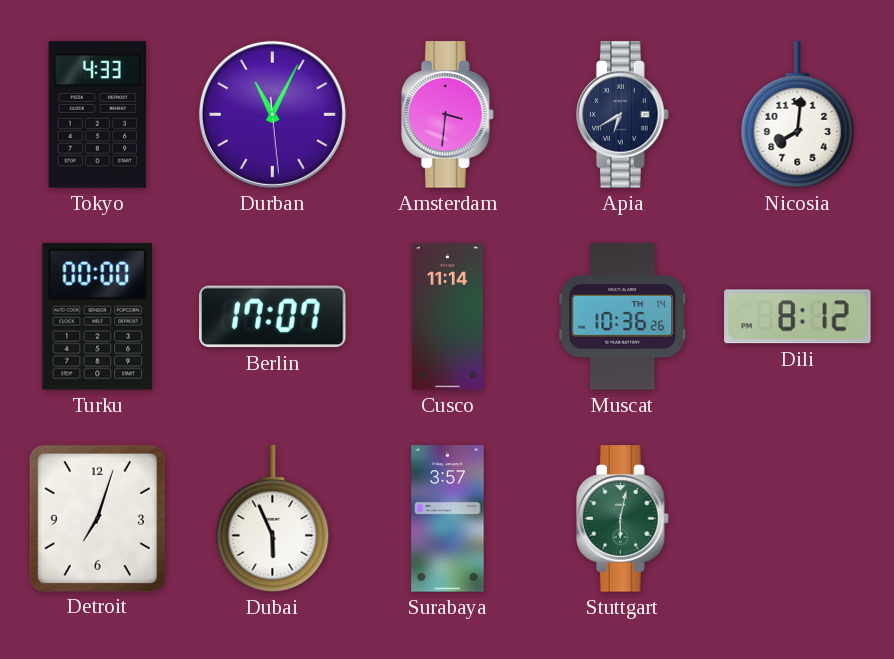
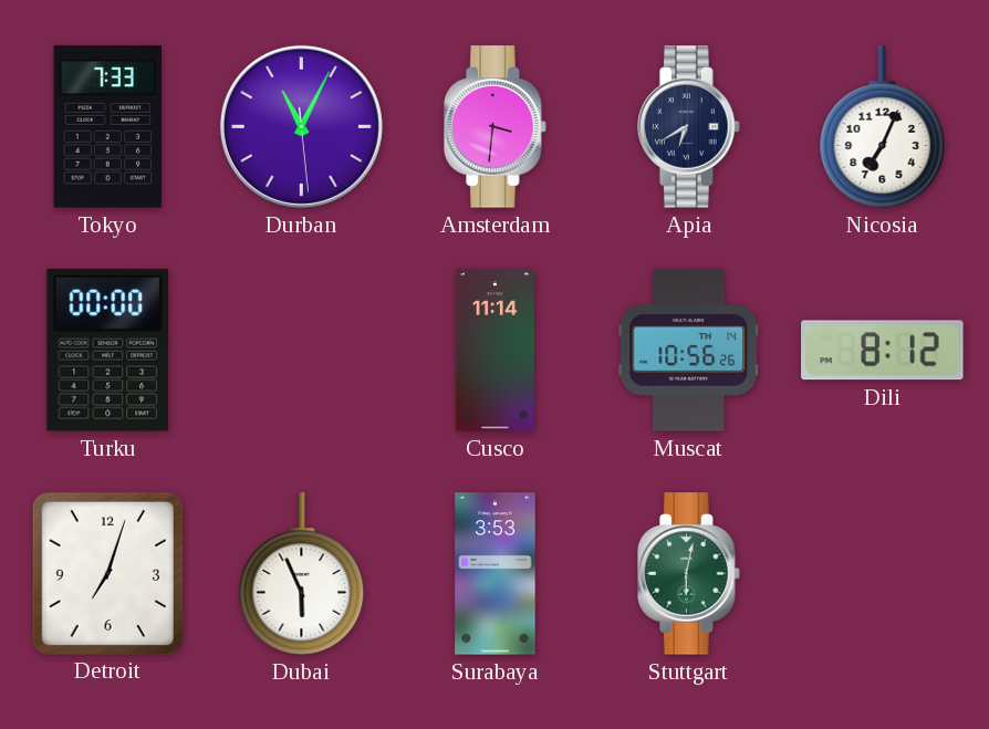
Tokyo: 4:33 -> 7:33 (108, 127)
Nicosia: 8:01 -> 7:04 (883, 127)
Berlin: 17:07 -> none (273, 317)
Muscat: 10:36 -> 10:56 (689, 351)
Surabaya: 3:57 -> 3:53 (496, 574)
